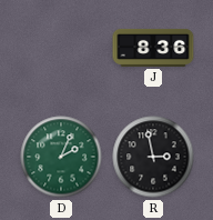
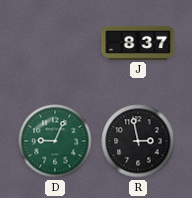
J: 8:36 -> 8:37 (138, 43)
D: 2:04 -> 9:04 (55, 141)
